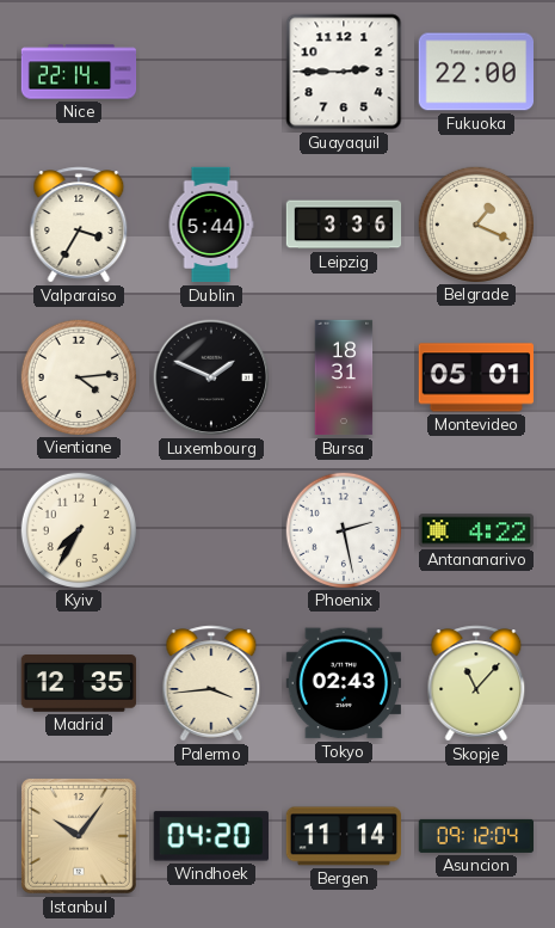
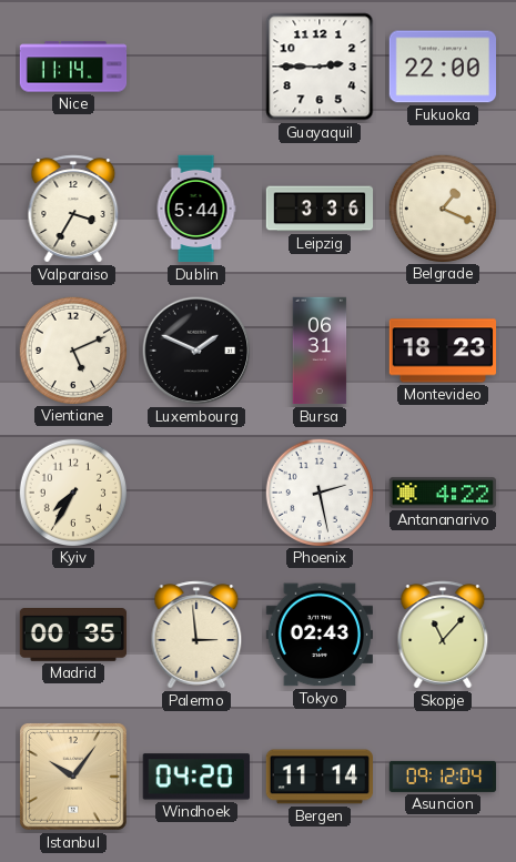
Nice: 22:14 -> 11:14 (73, 67)
Vientiane: 4:14 -> 5:11 (72, 349)
Bursa: 18:31 -> 06:31 (320, 351)
Montevideo: 05:01 -> 18:23 (442, 351)
Madrid: 12:35 -> 00:35 (73, 636)
Palermo: 3:44 -> 2:59 (196, 635)
